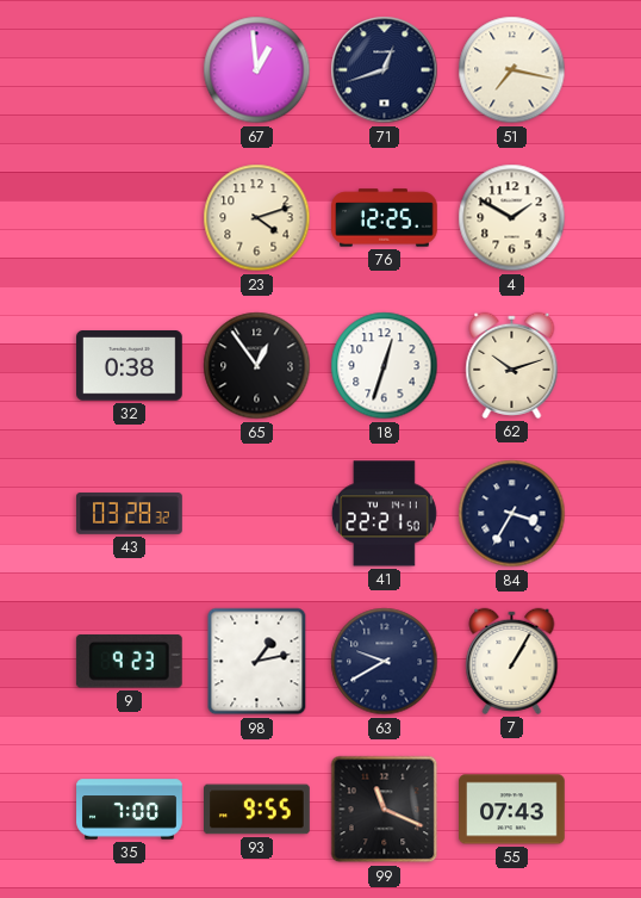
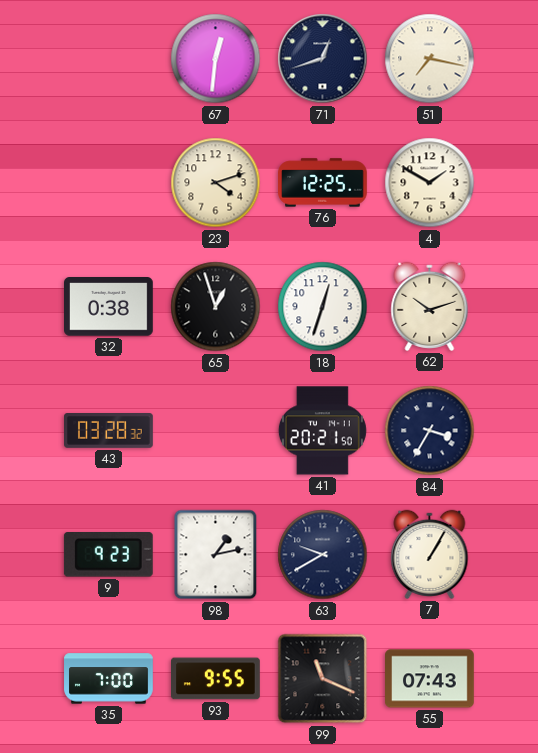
67: 12:59 -> 12:31 (216, 59)
65: 12:54 -> 12:57 (216, 307)
41: 22:21 -> 20:21 (322, 431)
